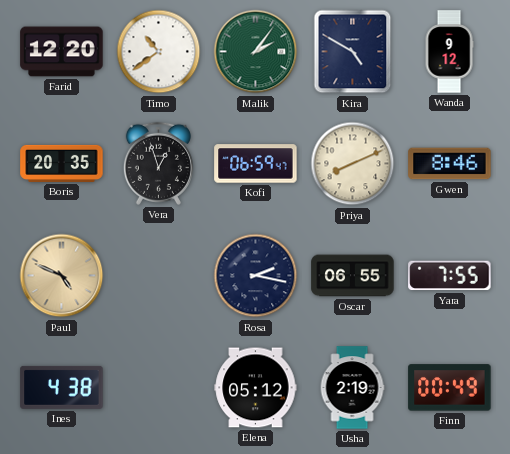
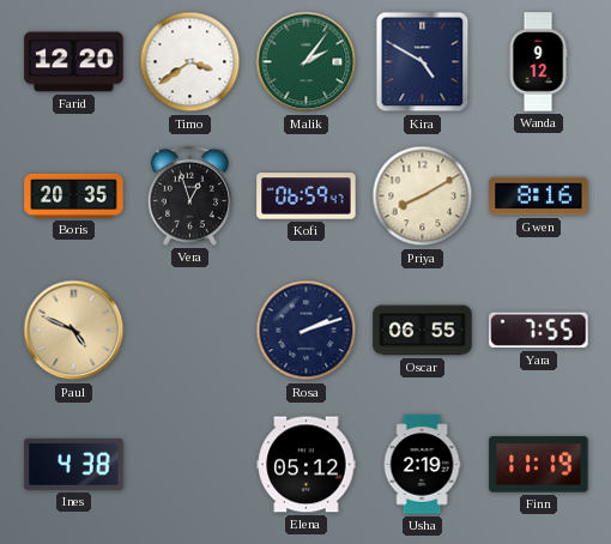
Timo: 10:39 -> 3:39 (190, 62)
Priya: 8:11 -> 8:10 (423, 197)
Gwen: 8:46 -> 8:16 (539, 197)
Rosa: 2:17 -> 2:12 (307, 331)
Finn: 00:49 -> 11:19 (539, 465)
